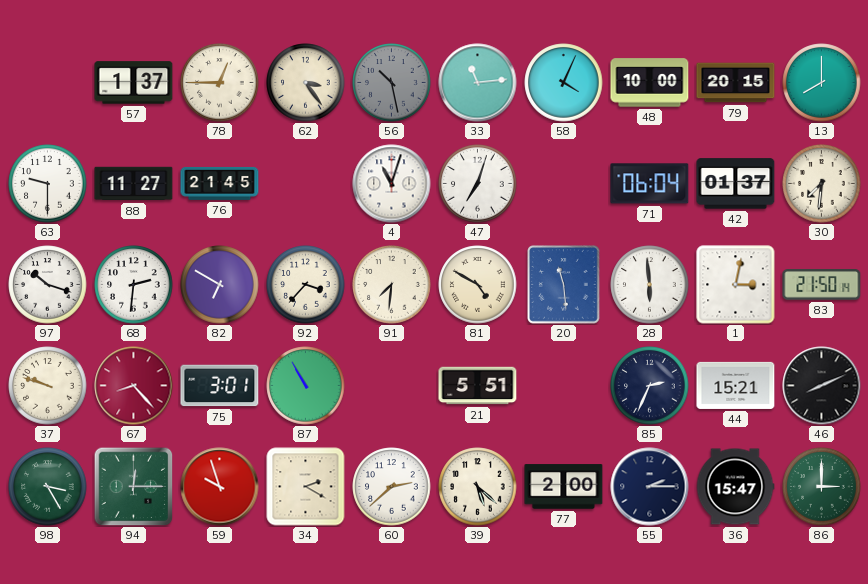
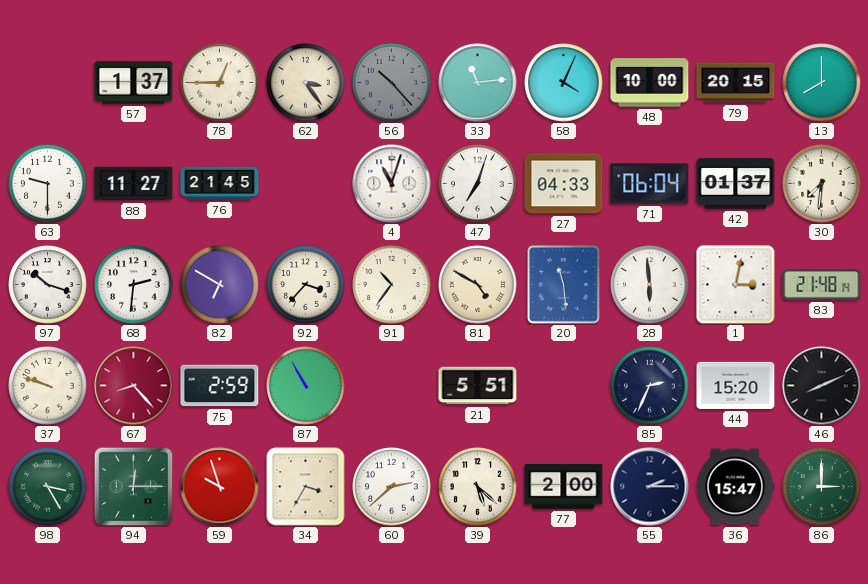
56: 10:28 -> 10:23 (392, 83)
27: none -> 04:33 (564, 184)
91: 7:31 -> 10:36 (392, 285)
83: 21:50 -> 21:48 (822, 285)
75: 3:01 -> 2:59 (220, 386)
44: 15:21 -> 15:20 (736, 385)
34: 2:20 -> 3:35 (306, 487)
